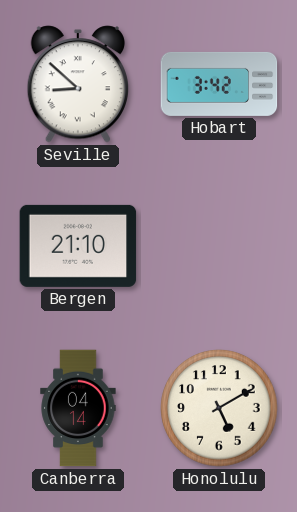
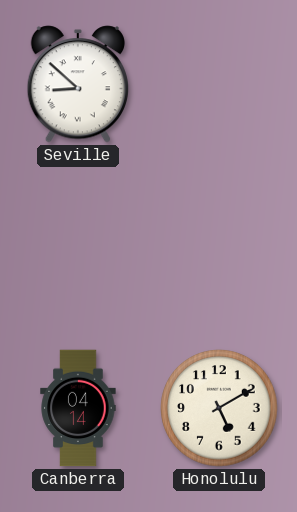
Hobart: 3:42 -> none (219, 84)
Bergen: 21:10 -> none (78, 246)
